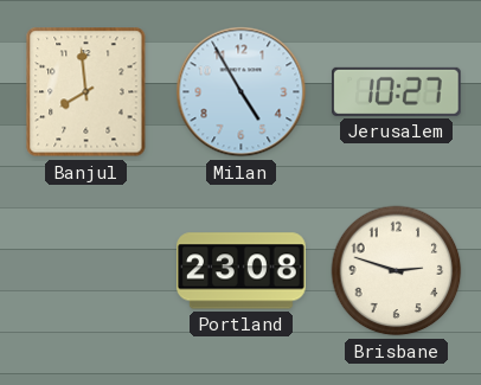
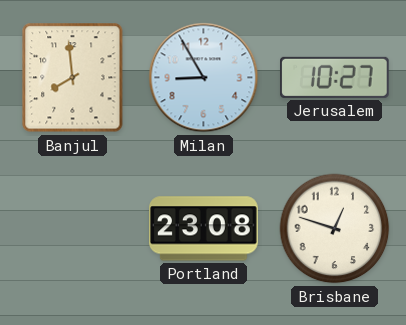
Milan: 4:55 -> 8:55 (204, 78)
Brisbane: 2:48 -> 12:48 (335, 229)
